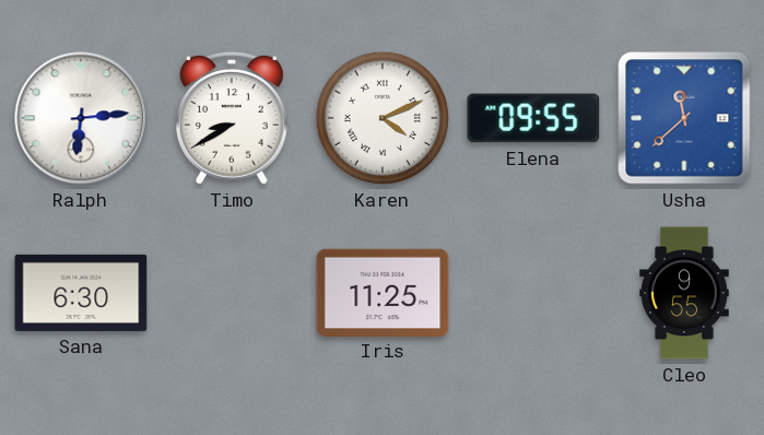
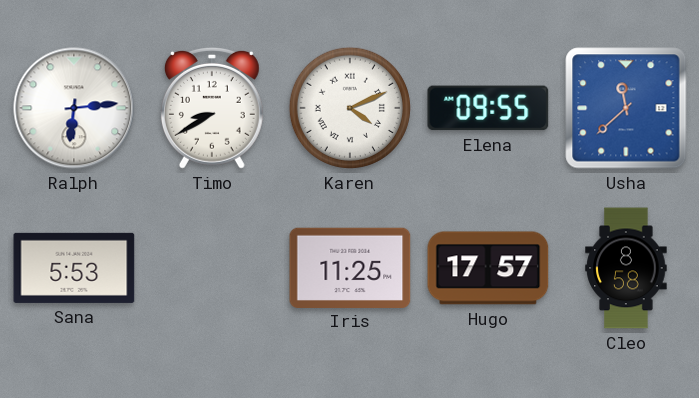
Sana: 6:30 -> 5:53 (74, 268)
Hugo: none -> 17:57 (488, 268)
Cleo: 9:55 -> 8:58 (626, 268)
